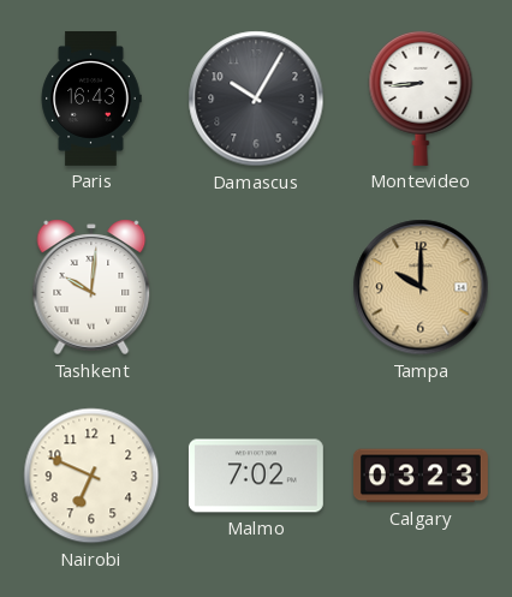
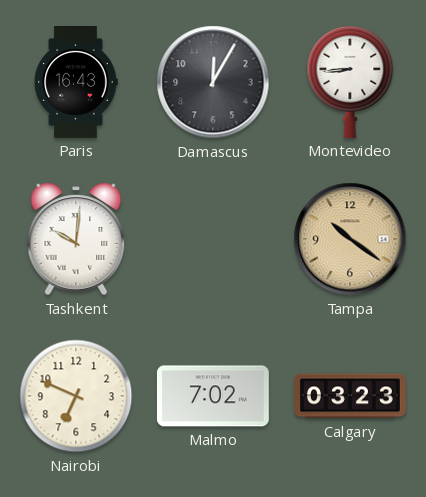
Damascus: 10:05 -> 12:05 (213, 82)
Tampa: 10:00 -> 10:21 (350, 239)
